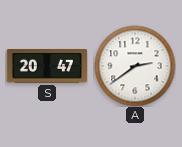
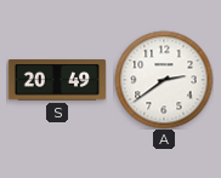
S: 20:47 -> 20:49 (57, 81)
